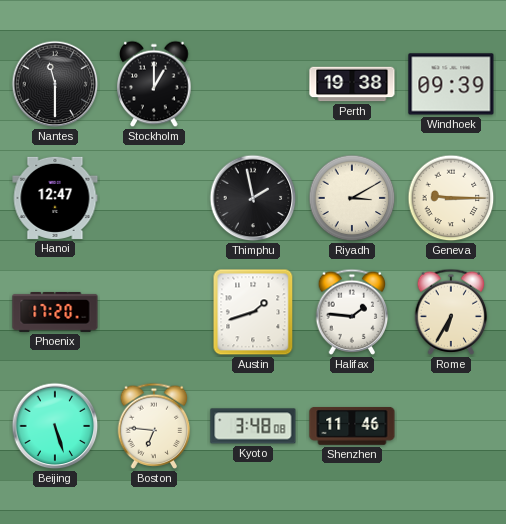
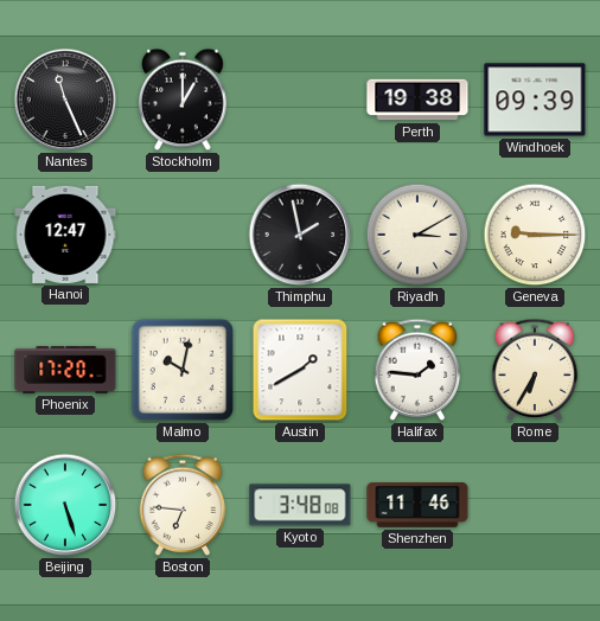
Nantes: 11:30 -> 11:26 (65, 100)
Malmo: none -> 10:02 (183, 370)
Austin: 1:42 -> 1:40 (300, 370)
